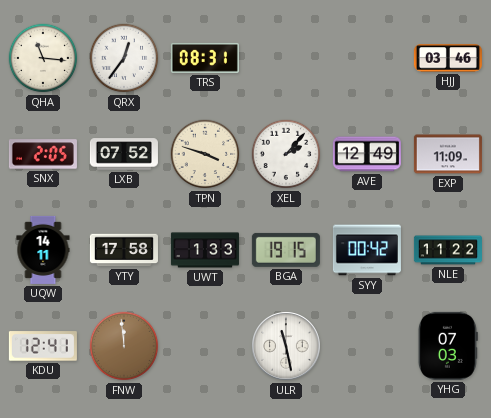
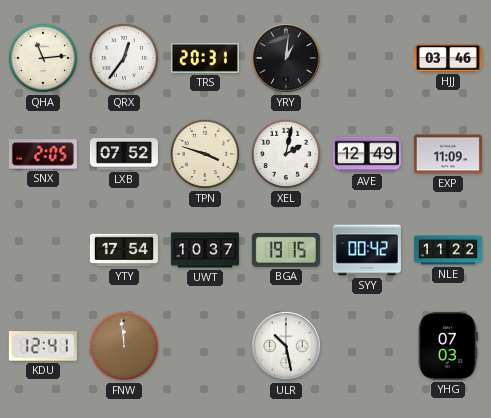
QHA: 11:16 -> 11:14 (43, 58)
TRS: 08:31 -> 20:31 (205, 58)
YRY: none -> 1:01 (286, 58)
XEL: 2:07 -> 2:02 (286, 154)
UQW: 14:11 -> none (43, 250)
YTY: 17:58 -> 17:54 (124, 250)
UWT: 1:33 -> 10:37 (205, 250)
ULR: 11:28 -> 10:28 (286, 346)
